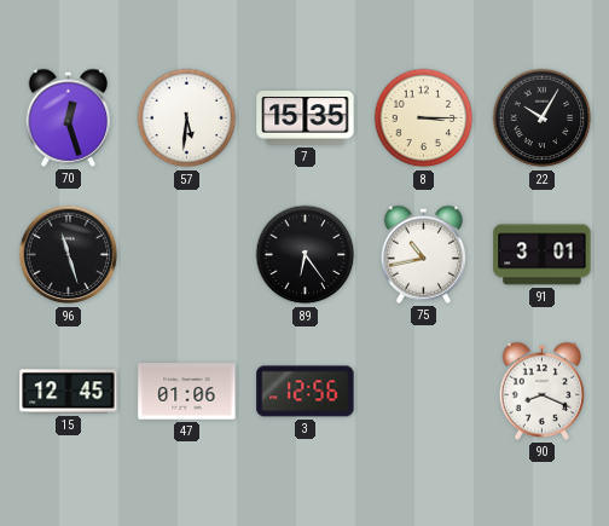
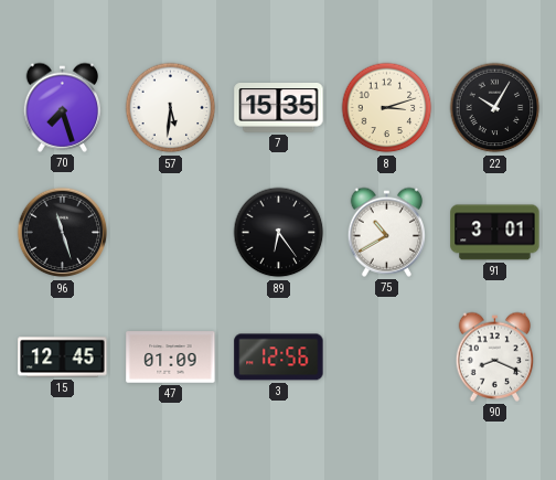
70: 12:27 -> 7:27 (63, 107)
8: 3:15 -> 3:12 (387, 108)
75: 10:43 -> 10:40 (387, 232)
47: 01:06 -> 01:09 (171, 358)
